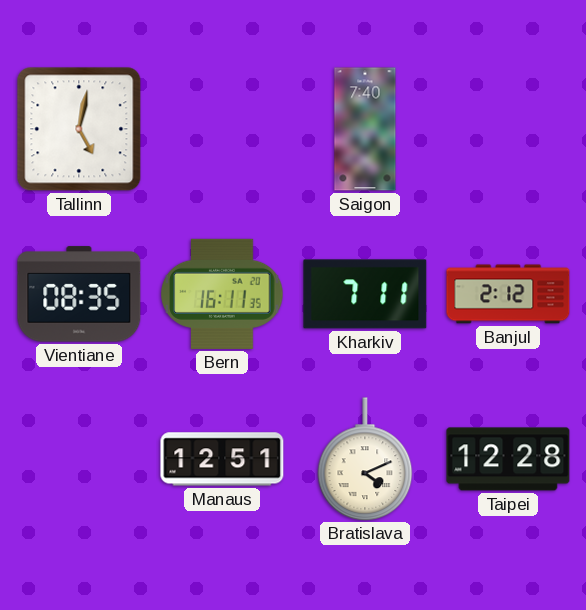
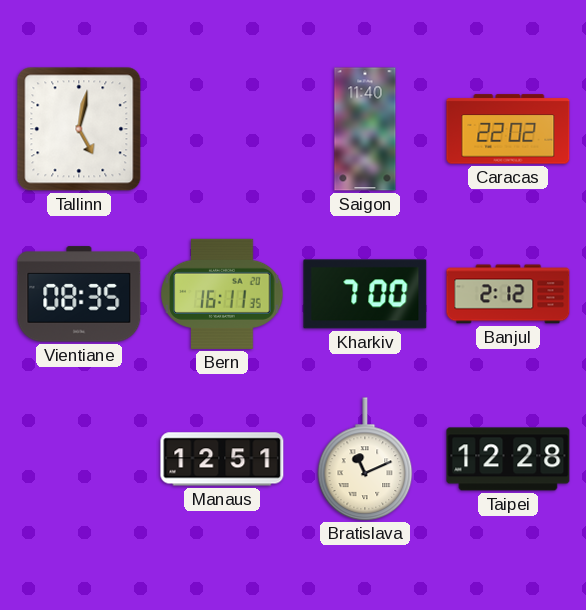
Saigon: 7:40 -> 11:40 (365, 129)
Caracas: none -> 22:02 (508, 129)
Kharkiv: 7:11 -> 7:00 (365, 294)
Bratislava: 4:11 -> 11:11 (365, 459)
